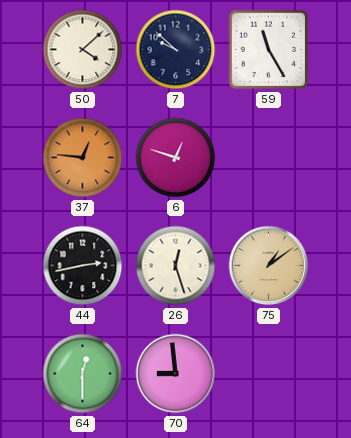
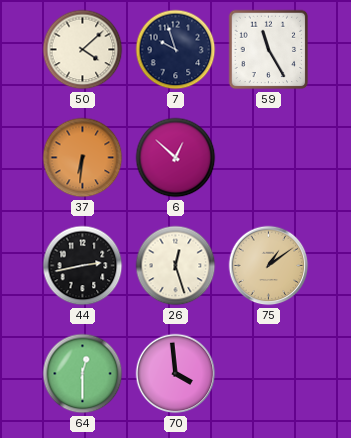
7: 9:52 -> 9:57 (176, 50)
37: 12:46 -> 6:31 (83, 158)
6: 12:48 -> 12:52 (176, 158)
70: 8:59 -> 3:59 (176, 374)
